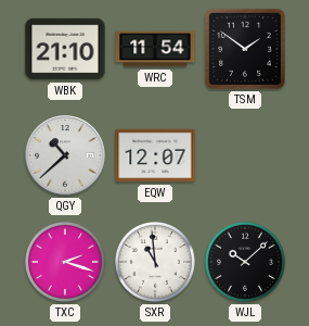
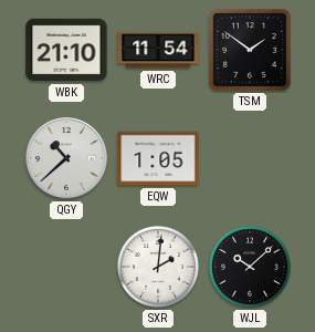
EQW: 12:07 -> 1:05 (158, 158)
TXC: 2:18 -> none (65, 262)
SXR: 10:59 -> 2:01 (158, 267)
